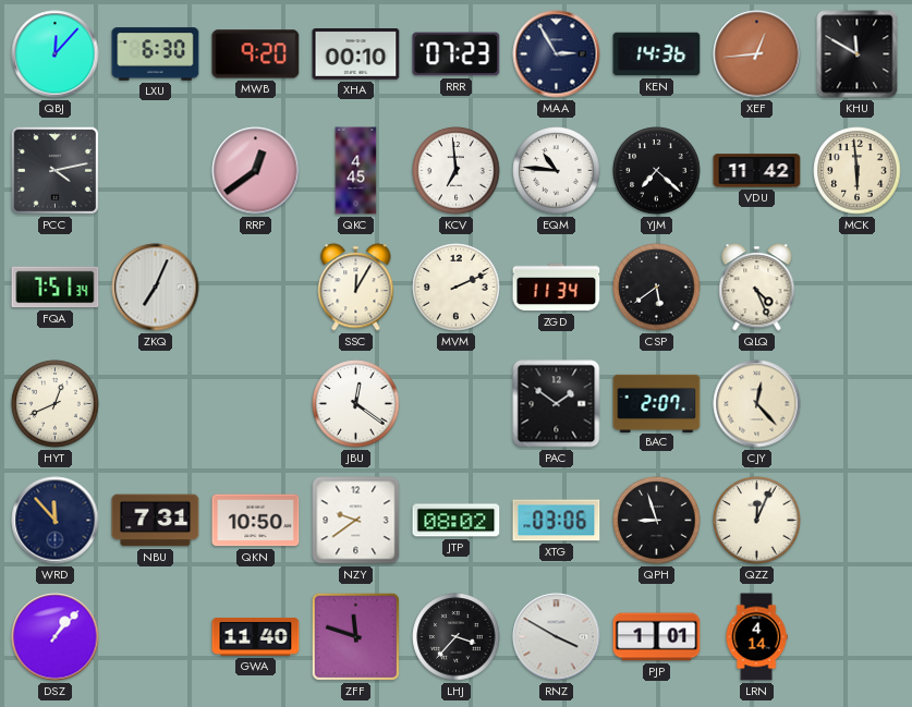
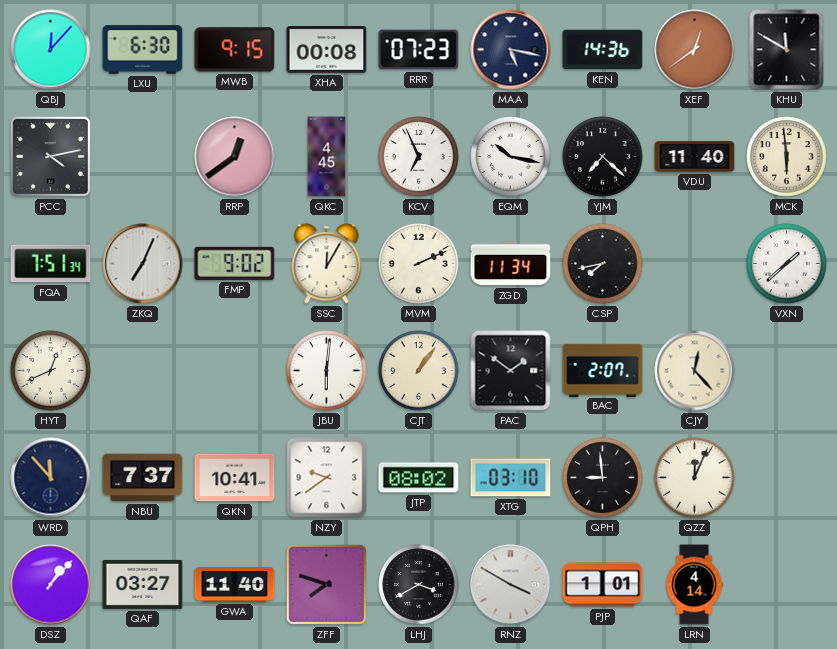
MWB: 9:20 -> 9:15 (235, 50)
XHA: 00:10 -> 00:08 (327, 50)
MAA: 2:55 -> 5:17 (511, 50)
XEF: 12:44 -> 12:39 (695, 50)
KCV: 6:59 -> 6:56 (419, 157)
EQM: 10:46 -> 10:17 (511, 157)
VDU: 11:42 -> 11:40 (695, 157)
FMP: none -> 9:02 (235, 263)
CSP: 5:39 -> 7:43 (603, 264)
QLQ: 4:26 -> none (757, 288)
VXN: none -> 1:38 (787, 264)
JBU: 12:21 -> 6:01 (327, 371)
CJT: none -> 1:06 (419, 371)
NBU: 7:31 -> 7:37 (143, 478)
QKN: 10:50 -> 10:41 (235, 478)
XTG: 03:06 -> 03:10 (511, 478)
QPH: 8:57 -> 8:59 (603, 478)
QAF: none -> 03:27 (143, 584)
ZFF: 11:48 -> 7:48 (326, 584)
LHJ: 3:37 -> 3:40 (419, 585)
